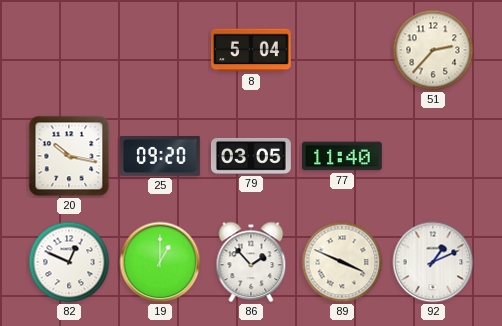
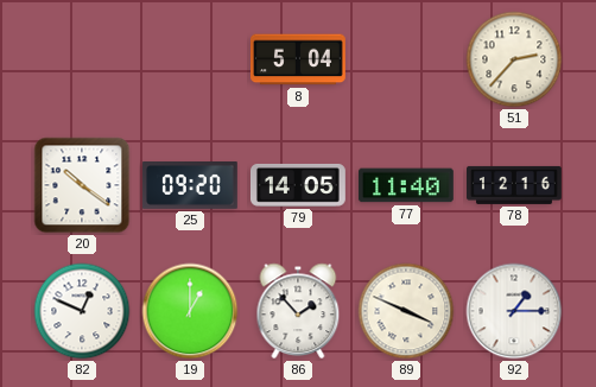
20: 10:17 -> 10:21 (82, 185)
79: 03:05 -> 14:05 (299, 185)
78: none -> 12:16 (515, 185)
92: 1:11 -> 1:15 (514, 311)
